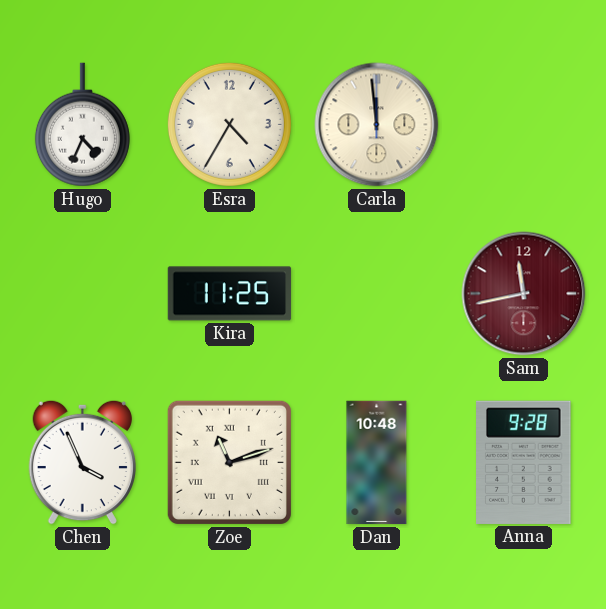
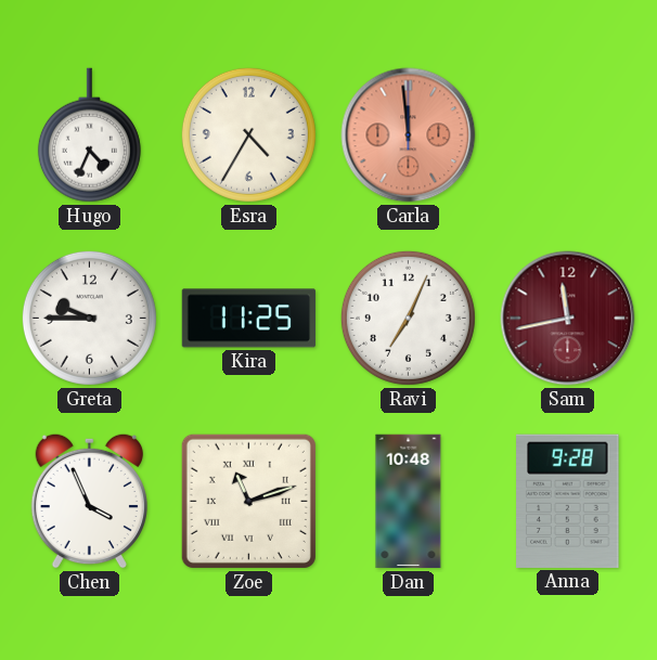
Carla dial: cream -> salmon (409, 135)
Greta: none -> 9:45 (89, 318)
Ravi: none -> 7:04 (408, 318)
